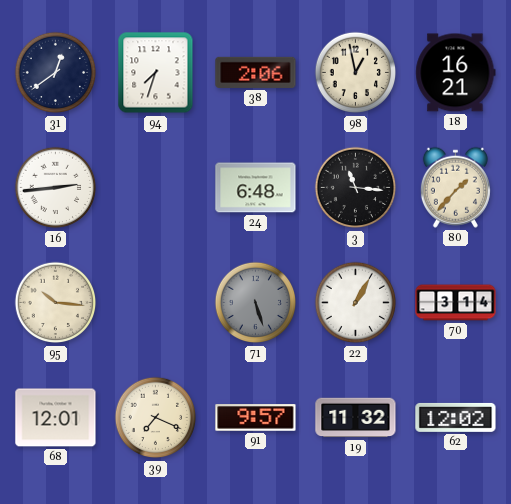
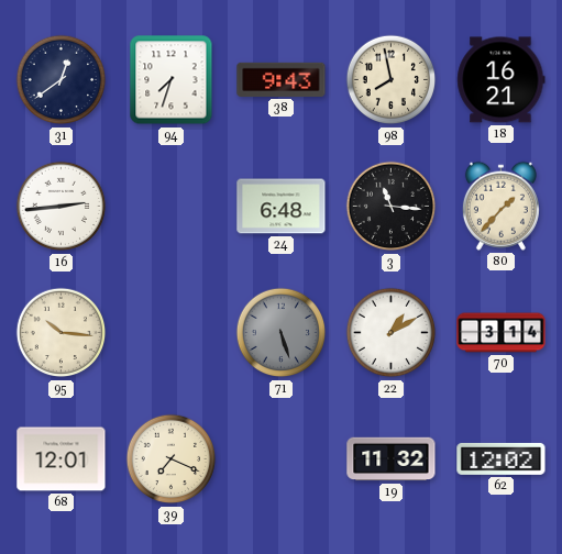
38: 2:06 -> 9:43 (282, 79)
98: 12:58 -> 7:58 (392, 80)
22: 1:05 -> 1:10 (392, 333)
91: 9:57 -> none (256, 418)
